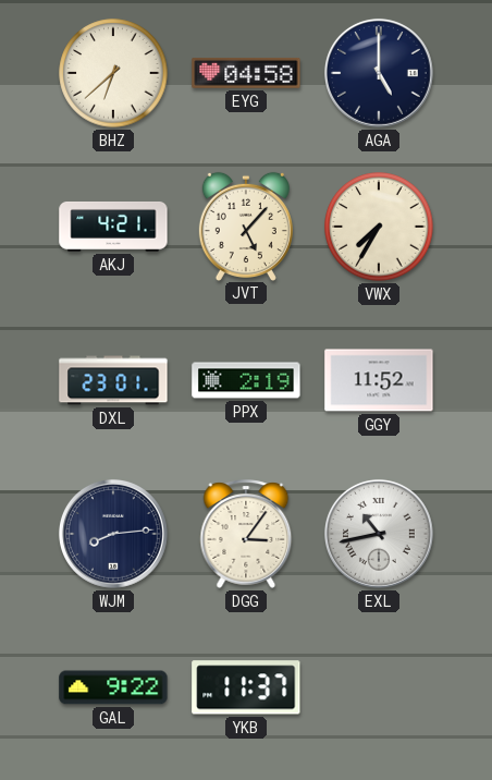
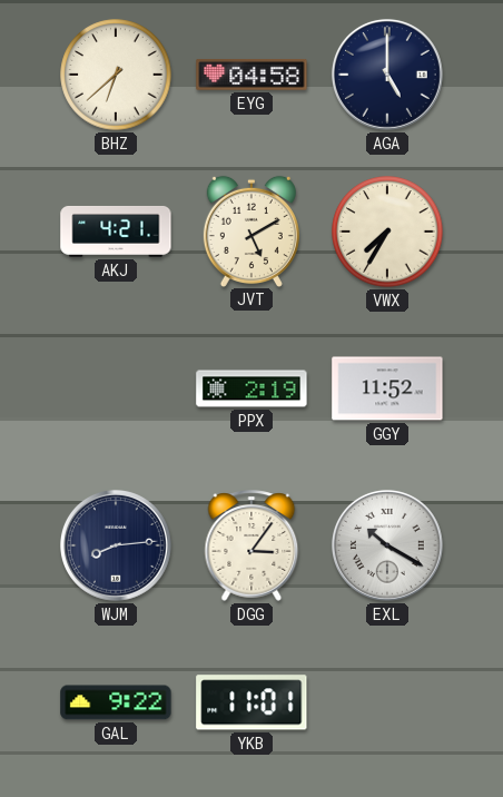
JVT: 5:07 -> 5:10 (251, 230)
DXL: 23:01 -> none (113, 380)
EXL: 10:43 -> 10:20 (387, 545)
YKB: 11:37 -> 11:01 (251, 702)
